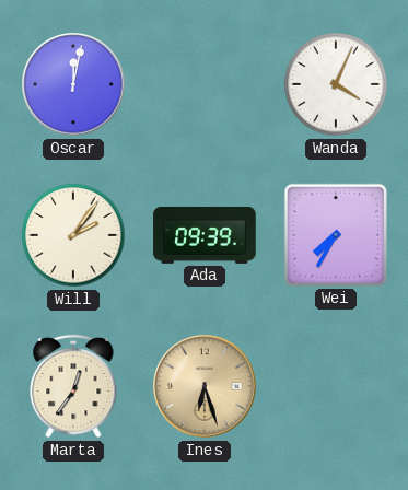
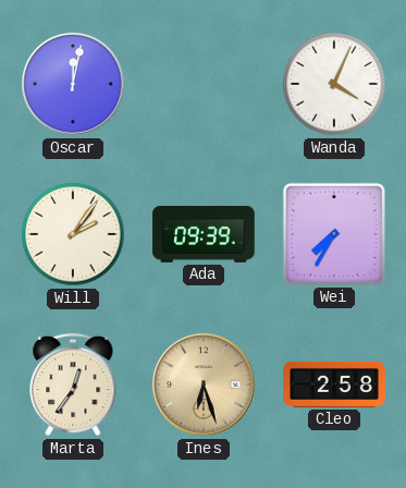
Cleo: none -> 2:58 (334, 385)
